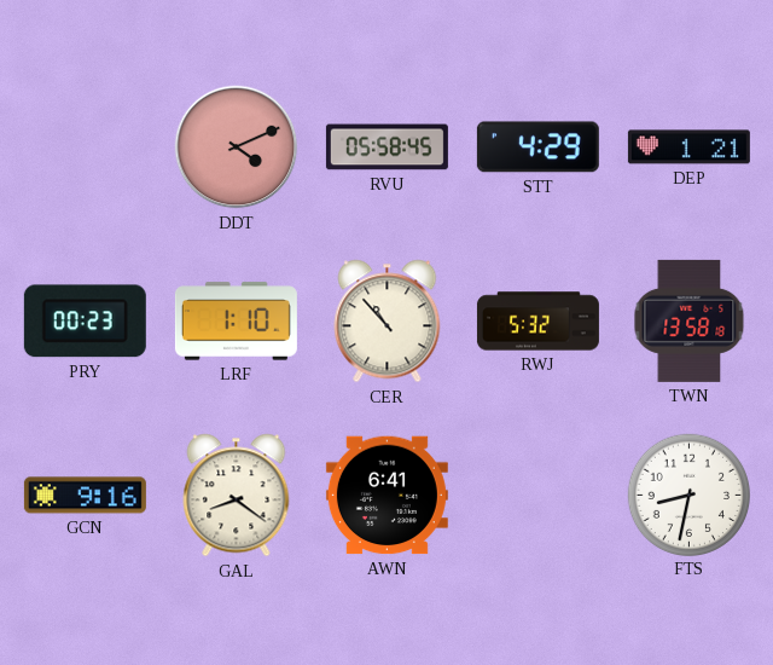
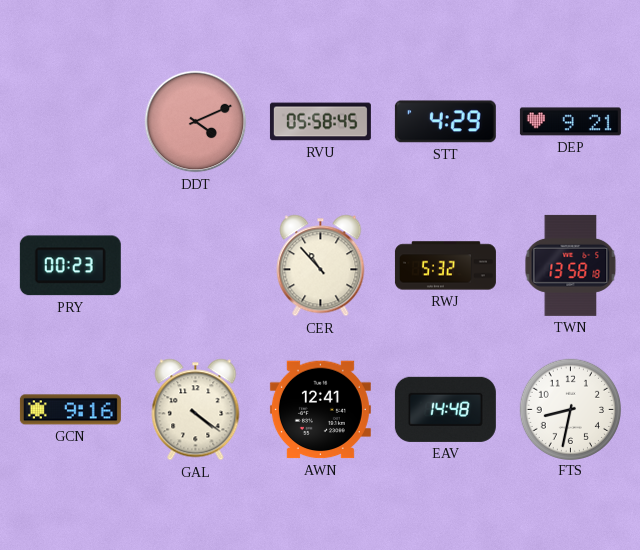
DEP: 1:21 -> 9:21 (570, 122)
LRF: 1:10 -> none (236, 322)
GAL: 8:21 -> 4:21 (196, 410)
AWN: 6:41 -> 12:41 (320, 410)
EAV: none -> 14:48 (445, 409)
